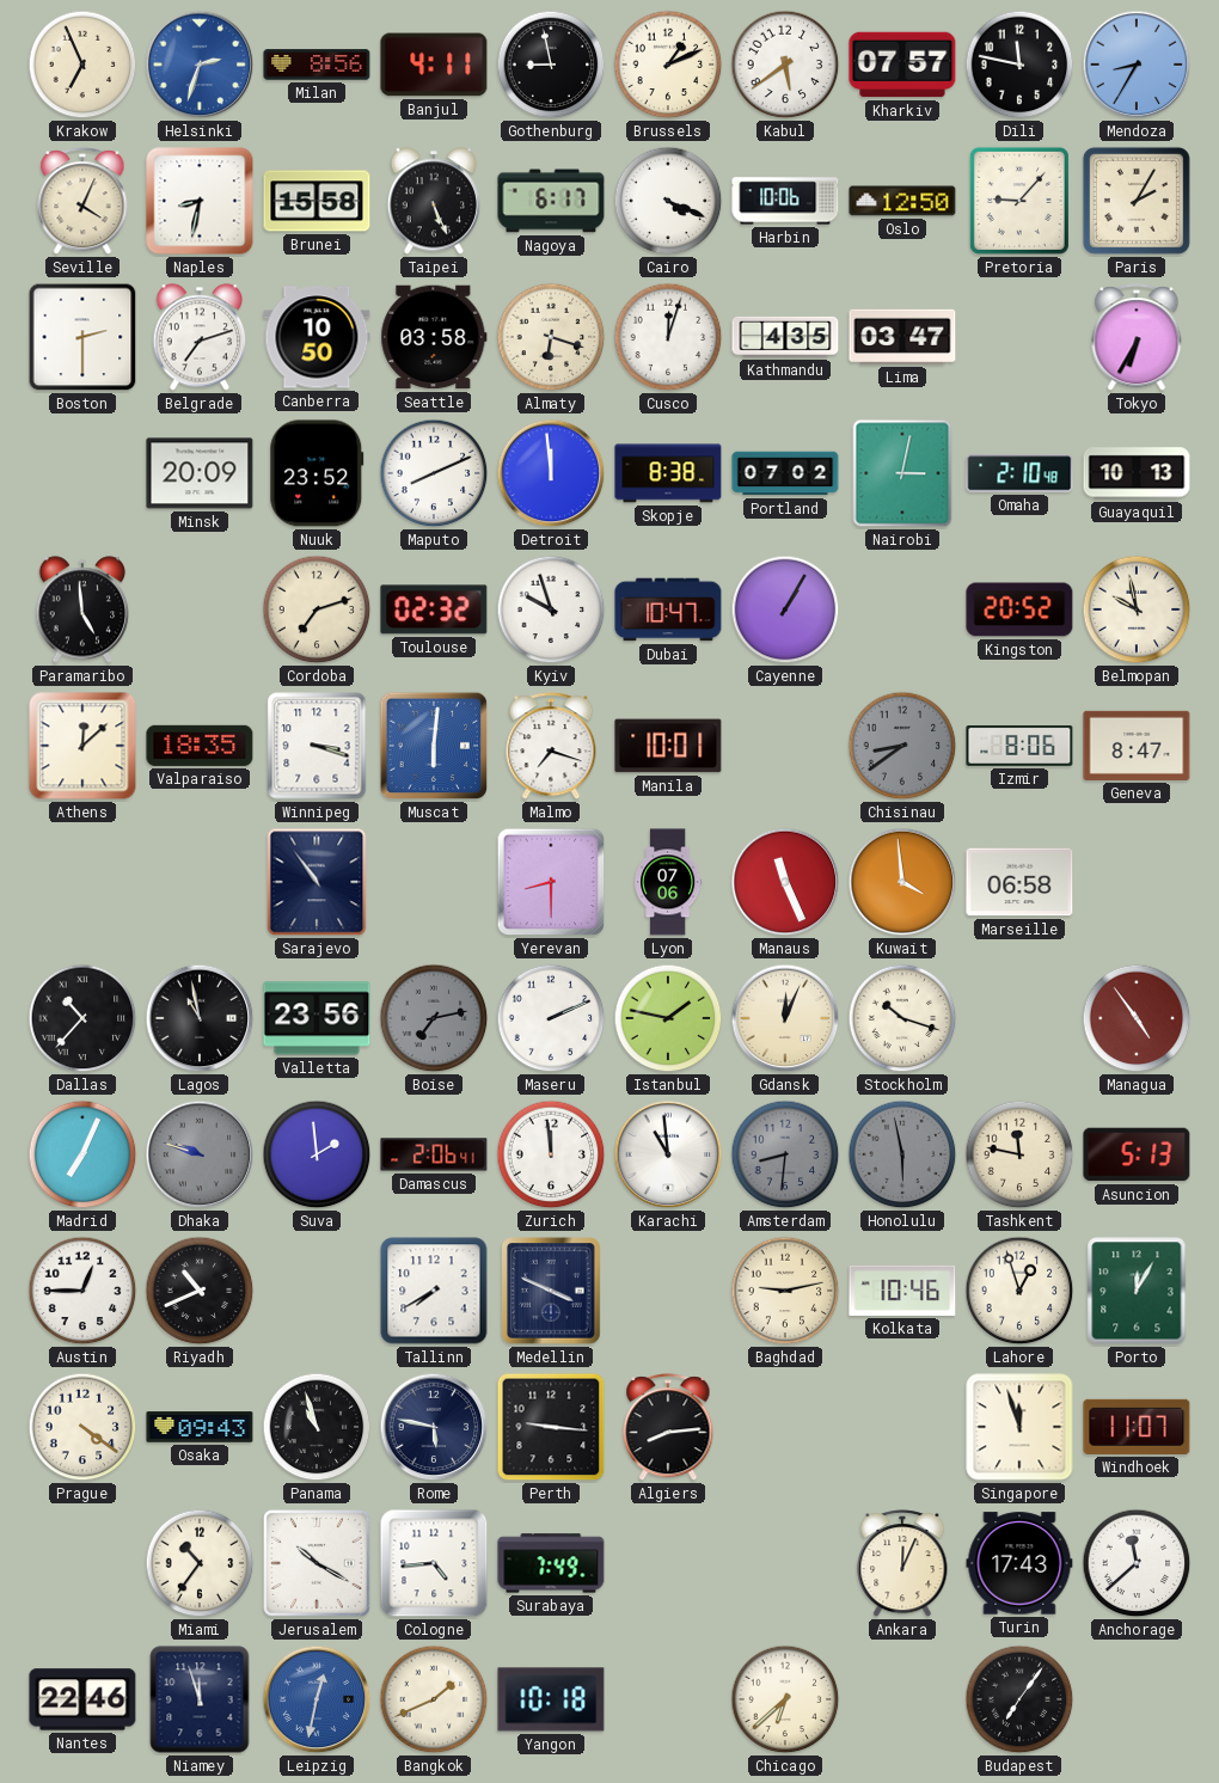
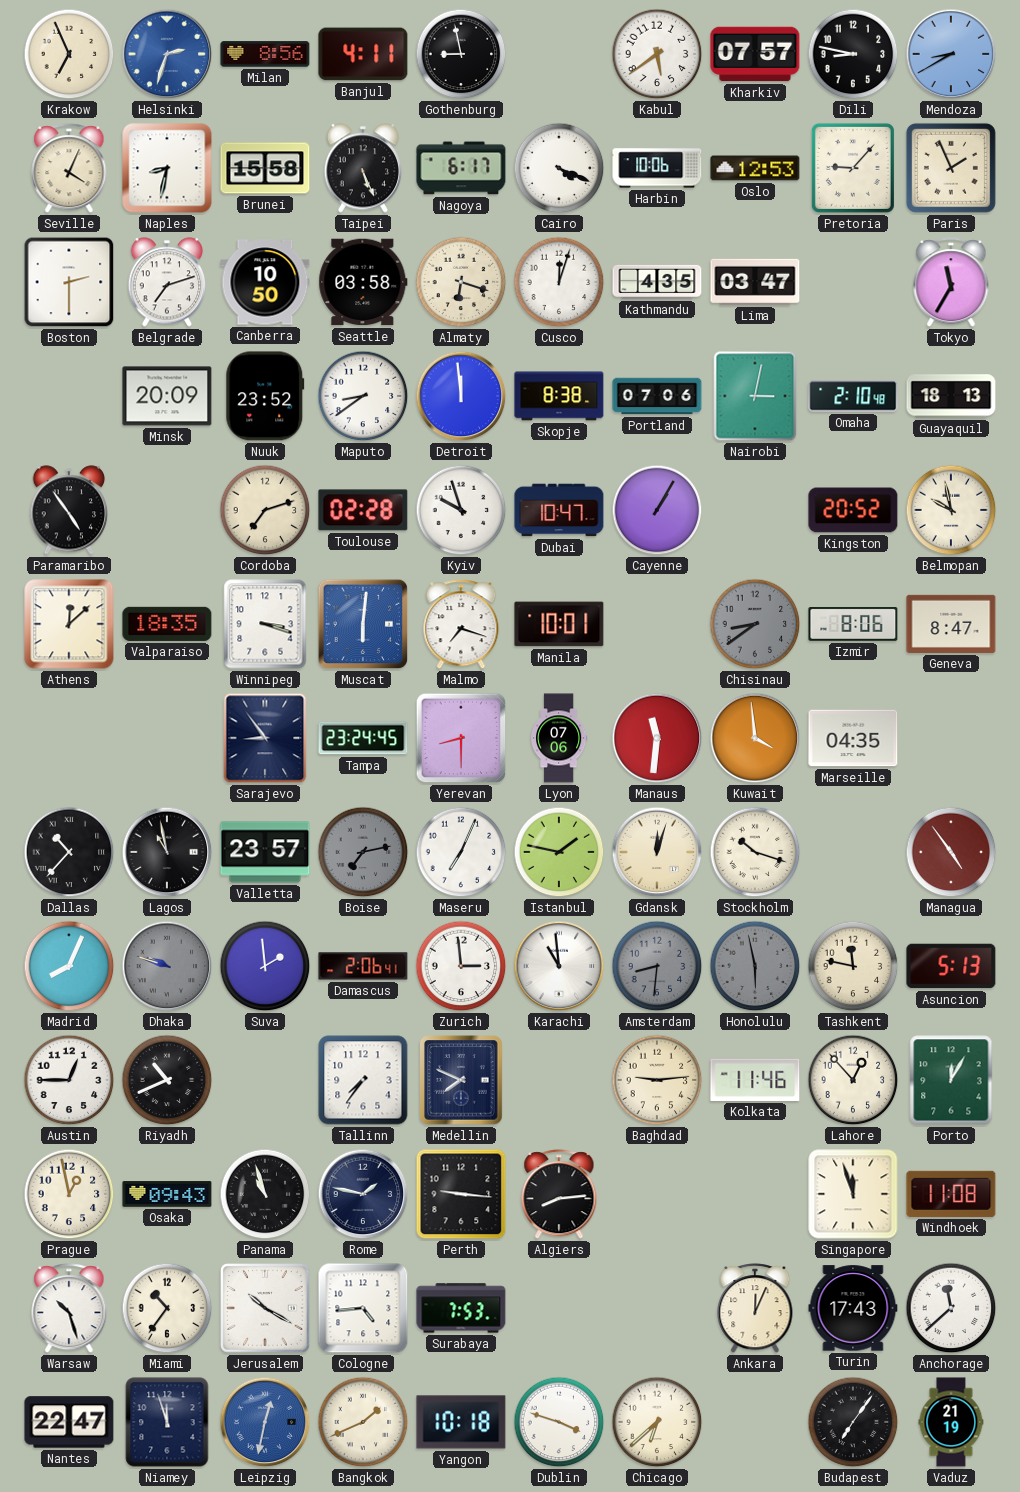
Brussels: 1:11 -> none (668, 65)
Dili: 11:47 -> 8:47 (853, 54)
Mendoza: 8:35 -> 8:40 (951, 54)
Oslo: 12:50 -> 12:53 (755, 168)
Paris: 2:05 -> 1:56 (951, 168)
Tokyo: 6:35 -> 11:35 (951, 283)
Maputo: 8:11 -> 8:39 (363, 396)
Portland: 07:02 -> 07:06 (657, 396)
Guayaquil: 10:13 -> 18:13 (951, 396)
Paramaribo: 4:59 -> 4:54 (69, 510)
Toulouse: 02:32 -> 02:28 (363, 510)
Sarajevo: 10:54 -> 8:54 (265, 738)
Tampa: none -> 23:24 (363, 738)
Manaus: 11:26 -> 11:31 (657, 738)
Marseille: 06:58 -> 04:35 (853, 738)
Valletta: 23:56 -> 23:57 (265, 852)
Maseru: 2:11 -> 7:04 (461, 852)
Gdansk: 12:04 -> 12:03 (657, 852)
Madrid: 7:04 -> 8:04 (69, 966)
Zurich: 11:59 -> 2:59 (461, 966)
Tallinn: 7:40 -> 7:36 (363, 1080)
Medellin: 3:49 -> 7:49 (461, 1080)
Baghdad: 9:13 -> 9:14 (657, 1080)
Kolkata: 10:46 -> 11:46 (755, 1080)
Lahore: 12:57 -> 12:53 (853, 1080)
Prague: 4:21 -> 12:58 (69, 1194)
Rome: 5:47 -> 1:47 (363, 1194)
Windhoek: 11:07 -> 11:08 (951, 1194)
Warsaw: none -> 10:27 (69, 1309)
Surabaya: 7:49 -> 7:53 (461, 1308)
Nantes: 22:46 -> 22:47 (69, 1422)
Dublin: none -> 3:48 (559, 1422)
Vaduz: none -> 21:19 (951, 1422)
